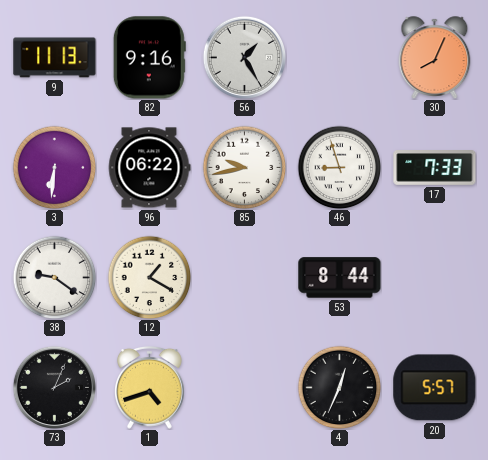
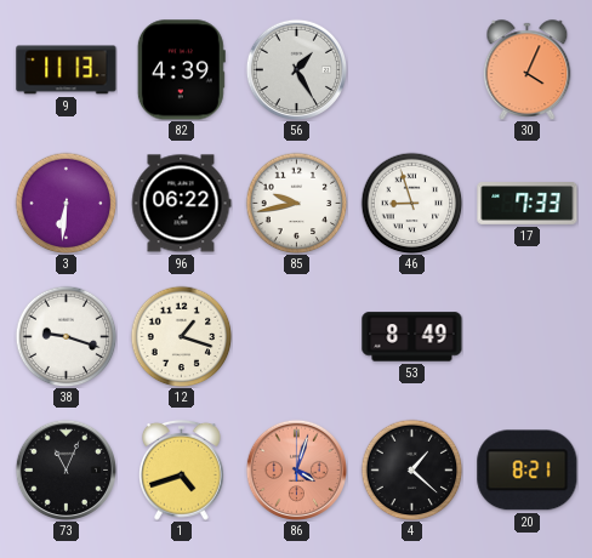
82: 9:16 -> 4:39 (181, 70)
30: 8:04 -> 4:04 (528, 69)
38: 9:21 -> 9:18 (66, 336)
12: 1:20 -> 1:18 (181, 336)
53: 8:44 -> 8:49 (412, 337)
73: 2:04 -> 11:04 (66, 469)
86: none -> 4:03 (296, 469)
4: 12:34 -> 1:22 (411, 469)
20: 5:57 -> 8:21 (528, 471)
